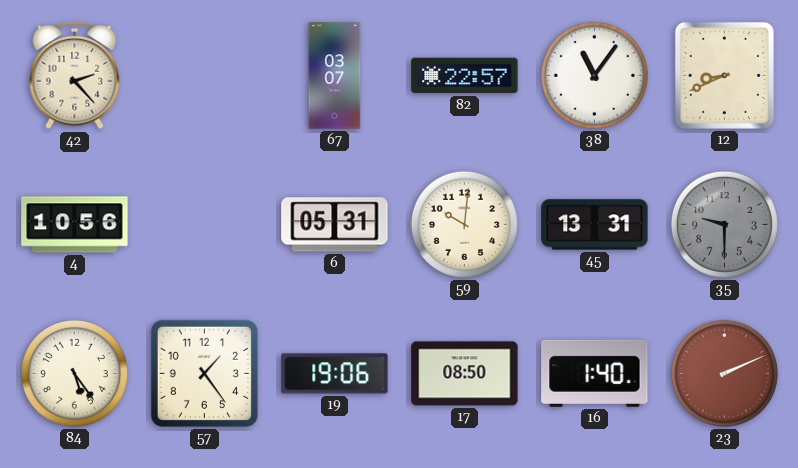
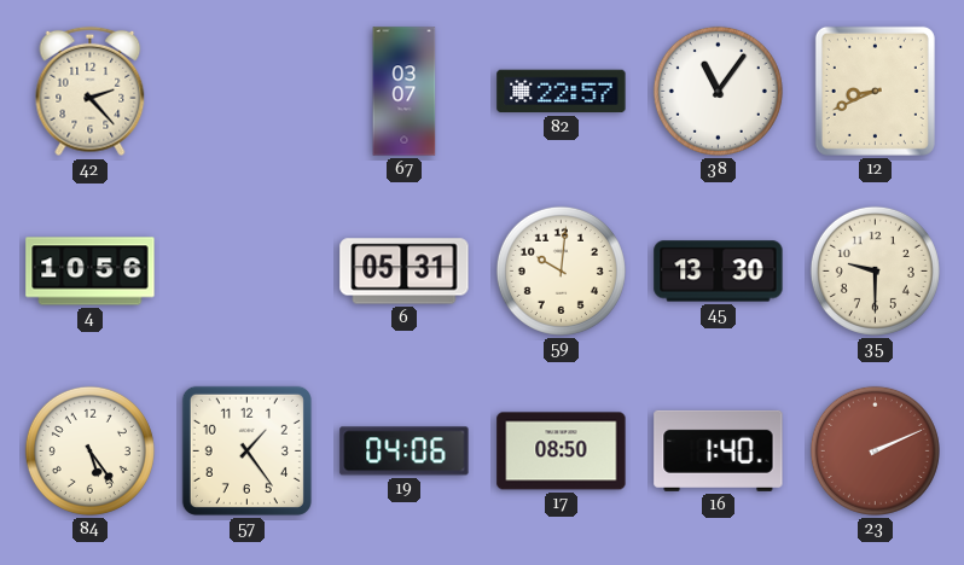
45: 13:31 -> 13:30 (719, 272)
35 dial: grey -> cream (875, 270)
19: 19:06 -> 04:06 (405, 452)
